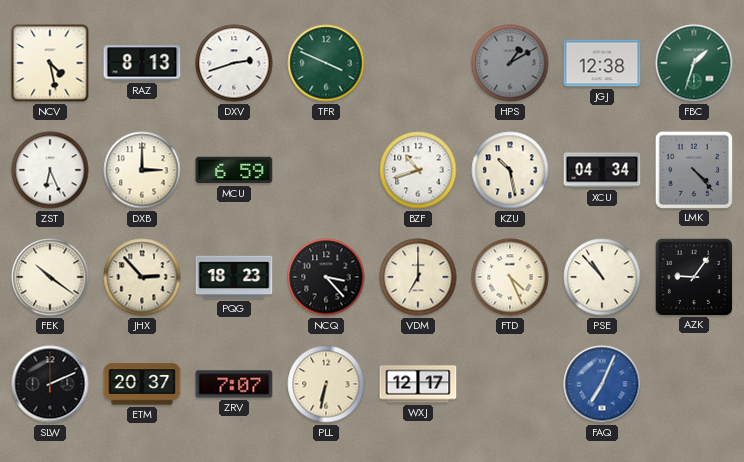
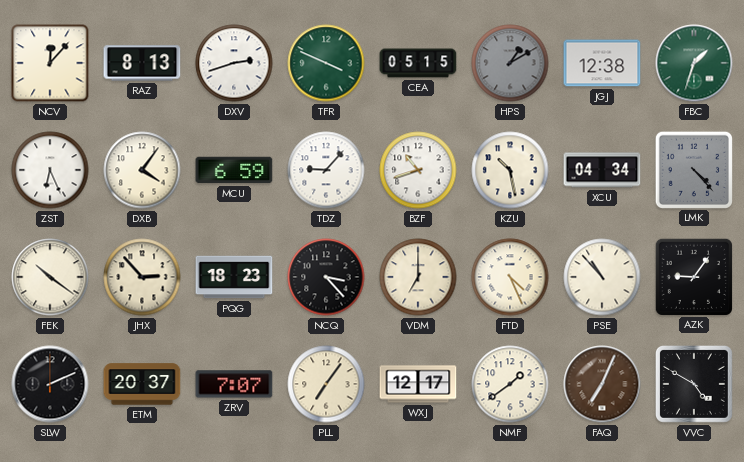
NCV: 4:28 -> 12:07 (50, 63)
CEA: none -> 05:15 (418, 63)
DXB: 3:00 -> 4:06 (142, 170)
TDZ: none -> 9:07 (326, 170)
PLL: 6:32 -> 7:06 (326, 384)
NMF: none -> 1:39 (510, 384)
FAQ dial: blue -> brown (602, 384)
VVC: none -> 4:50 (694, 384)
